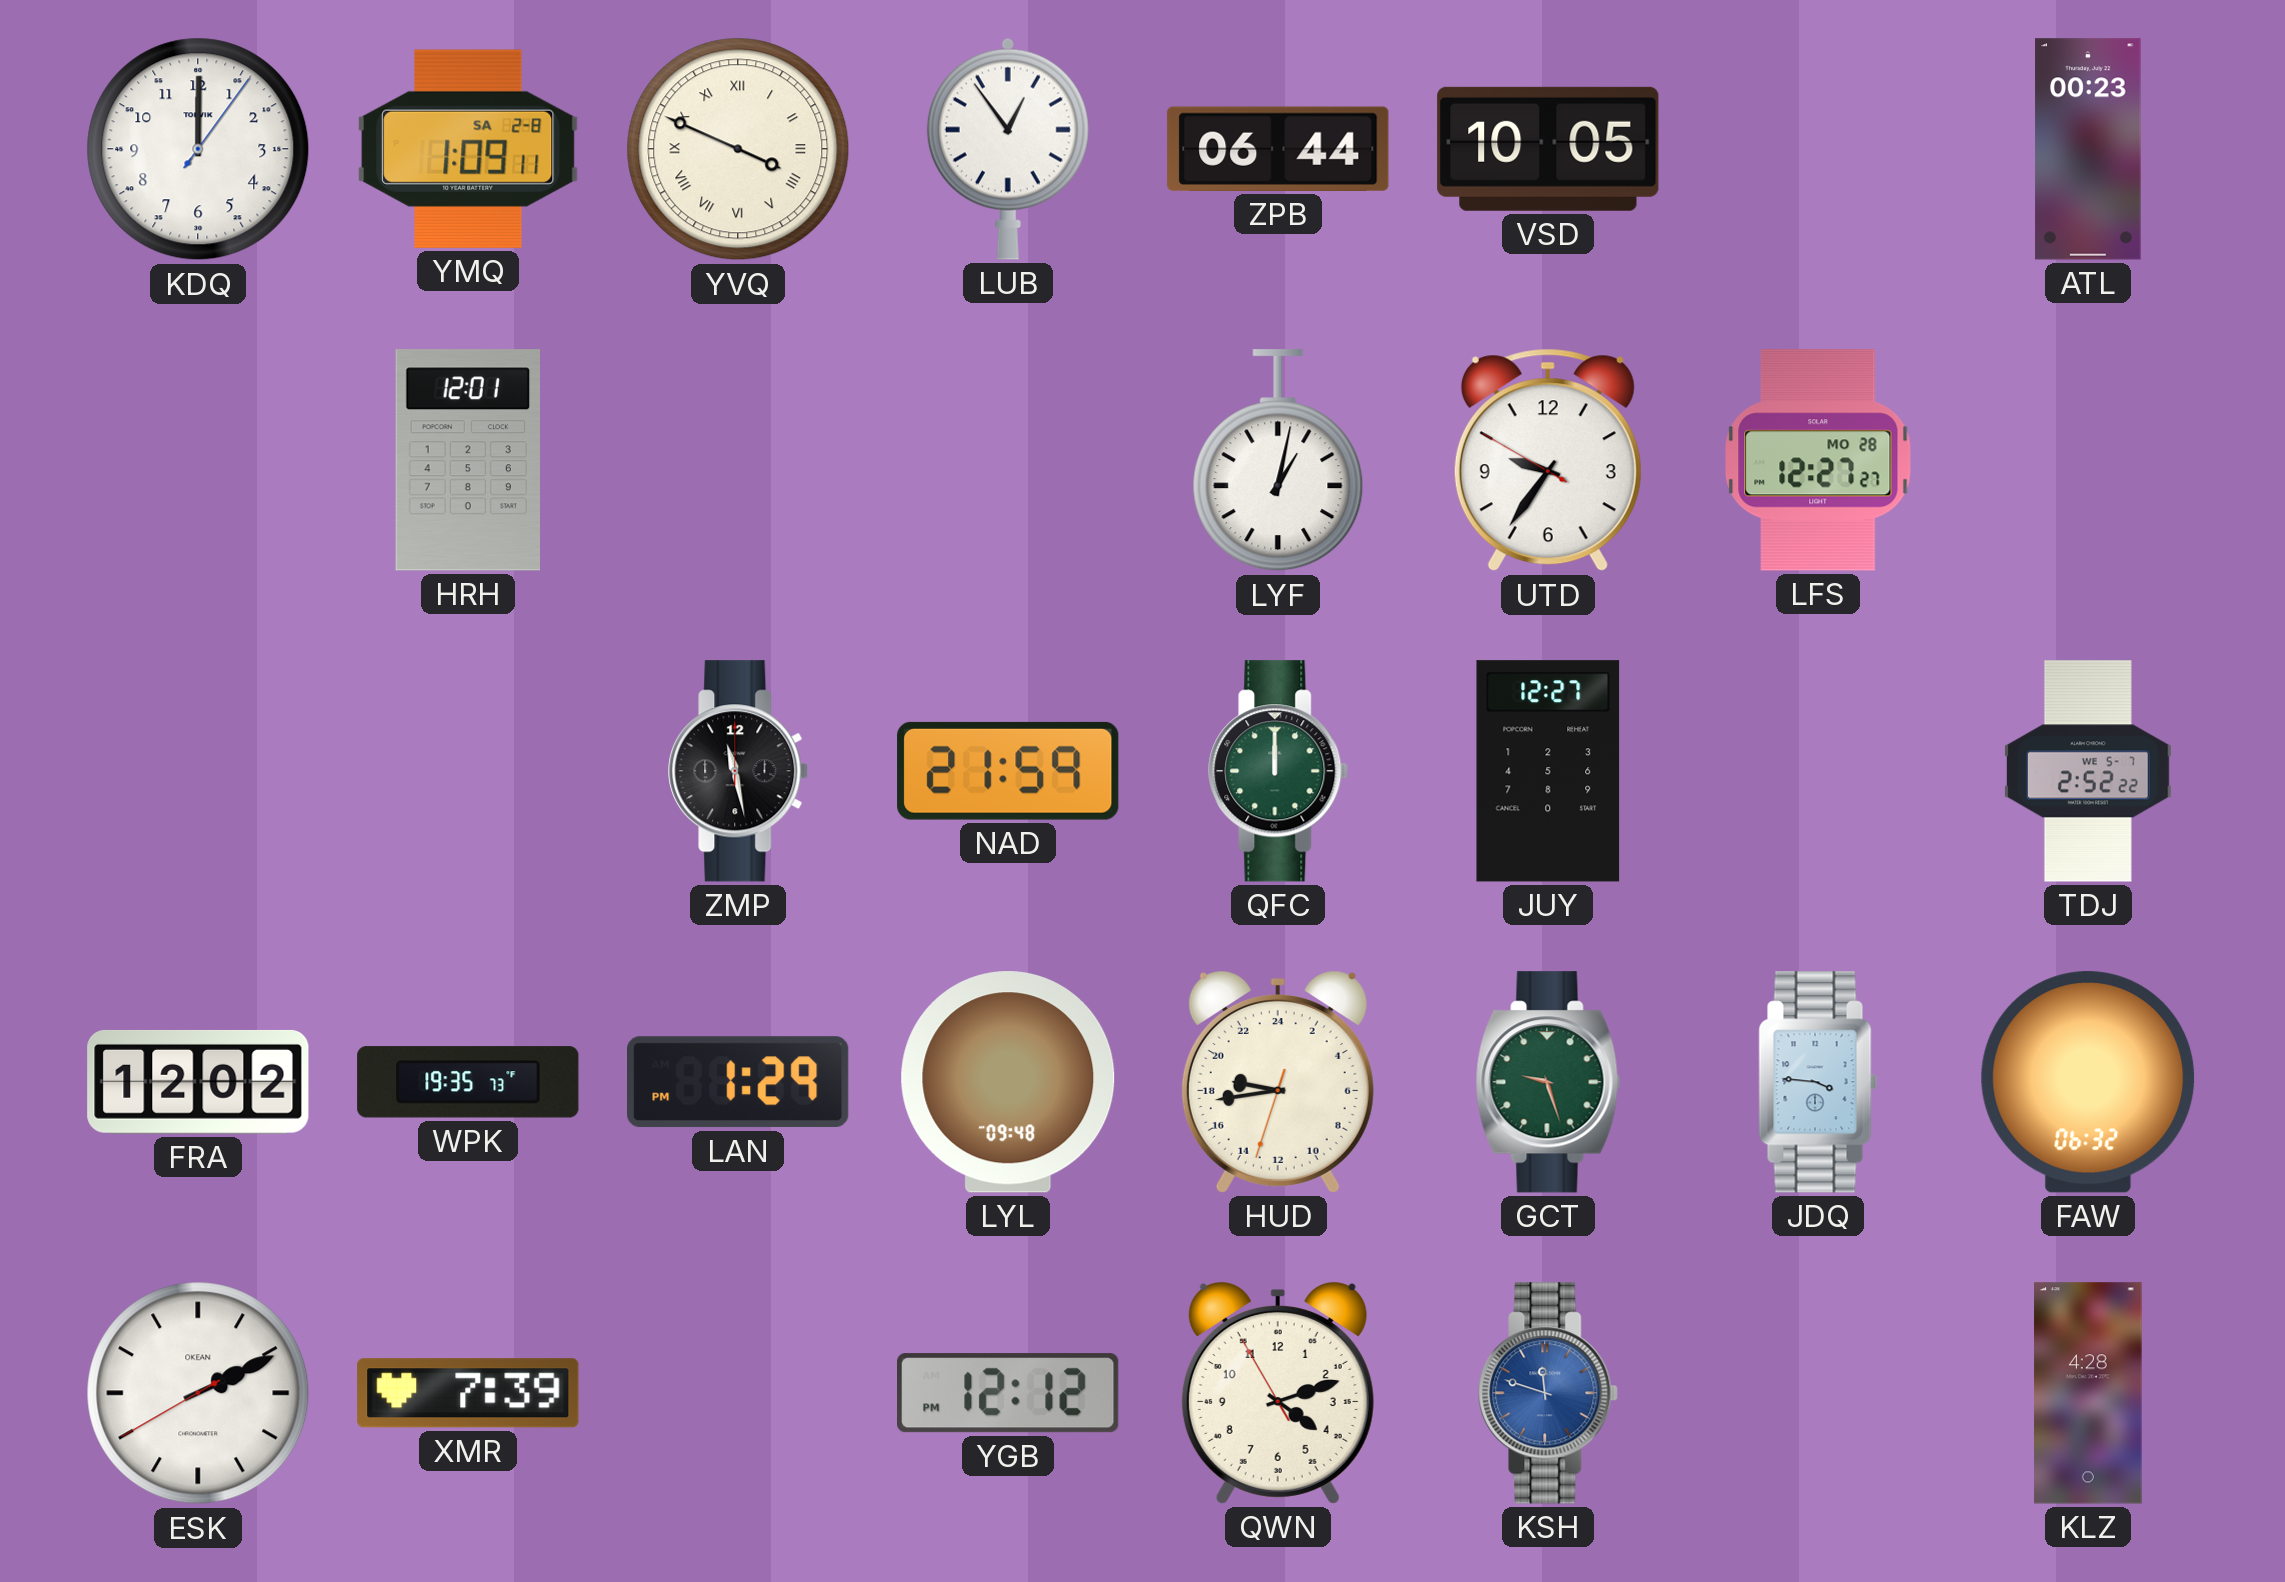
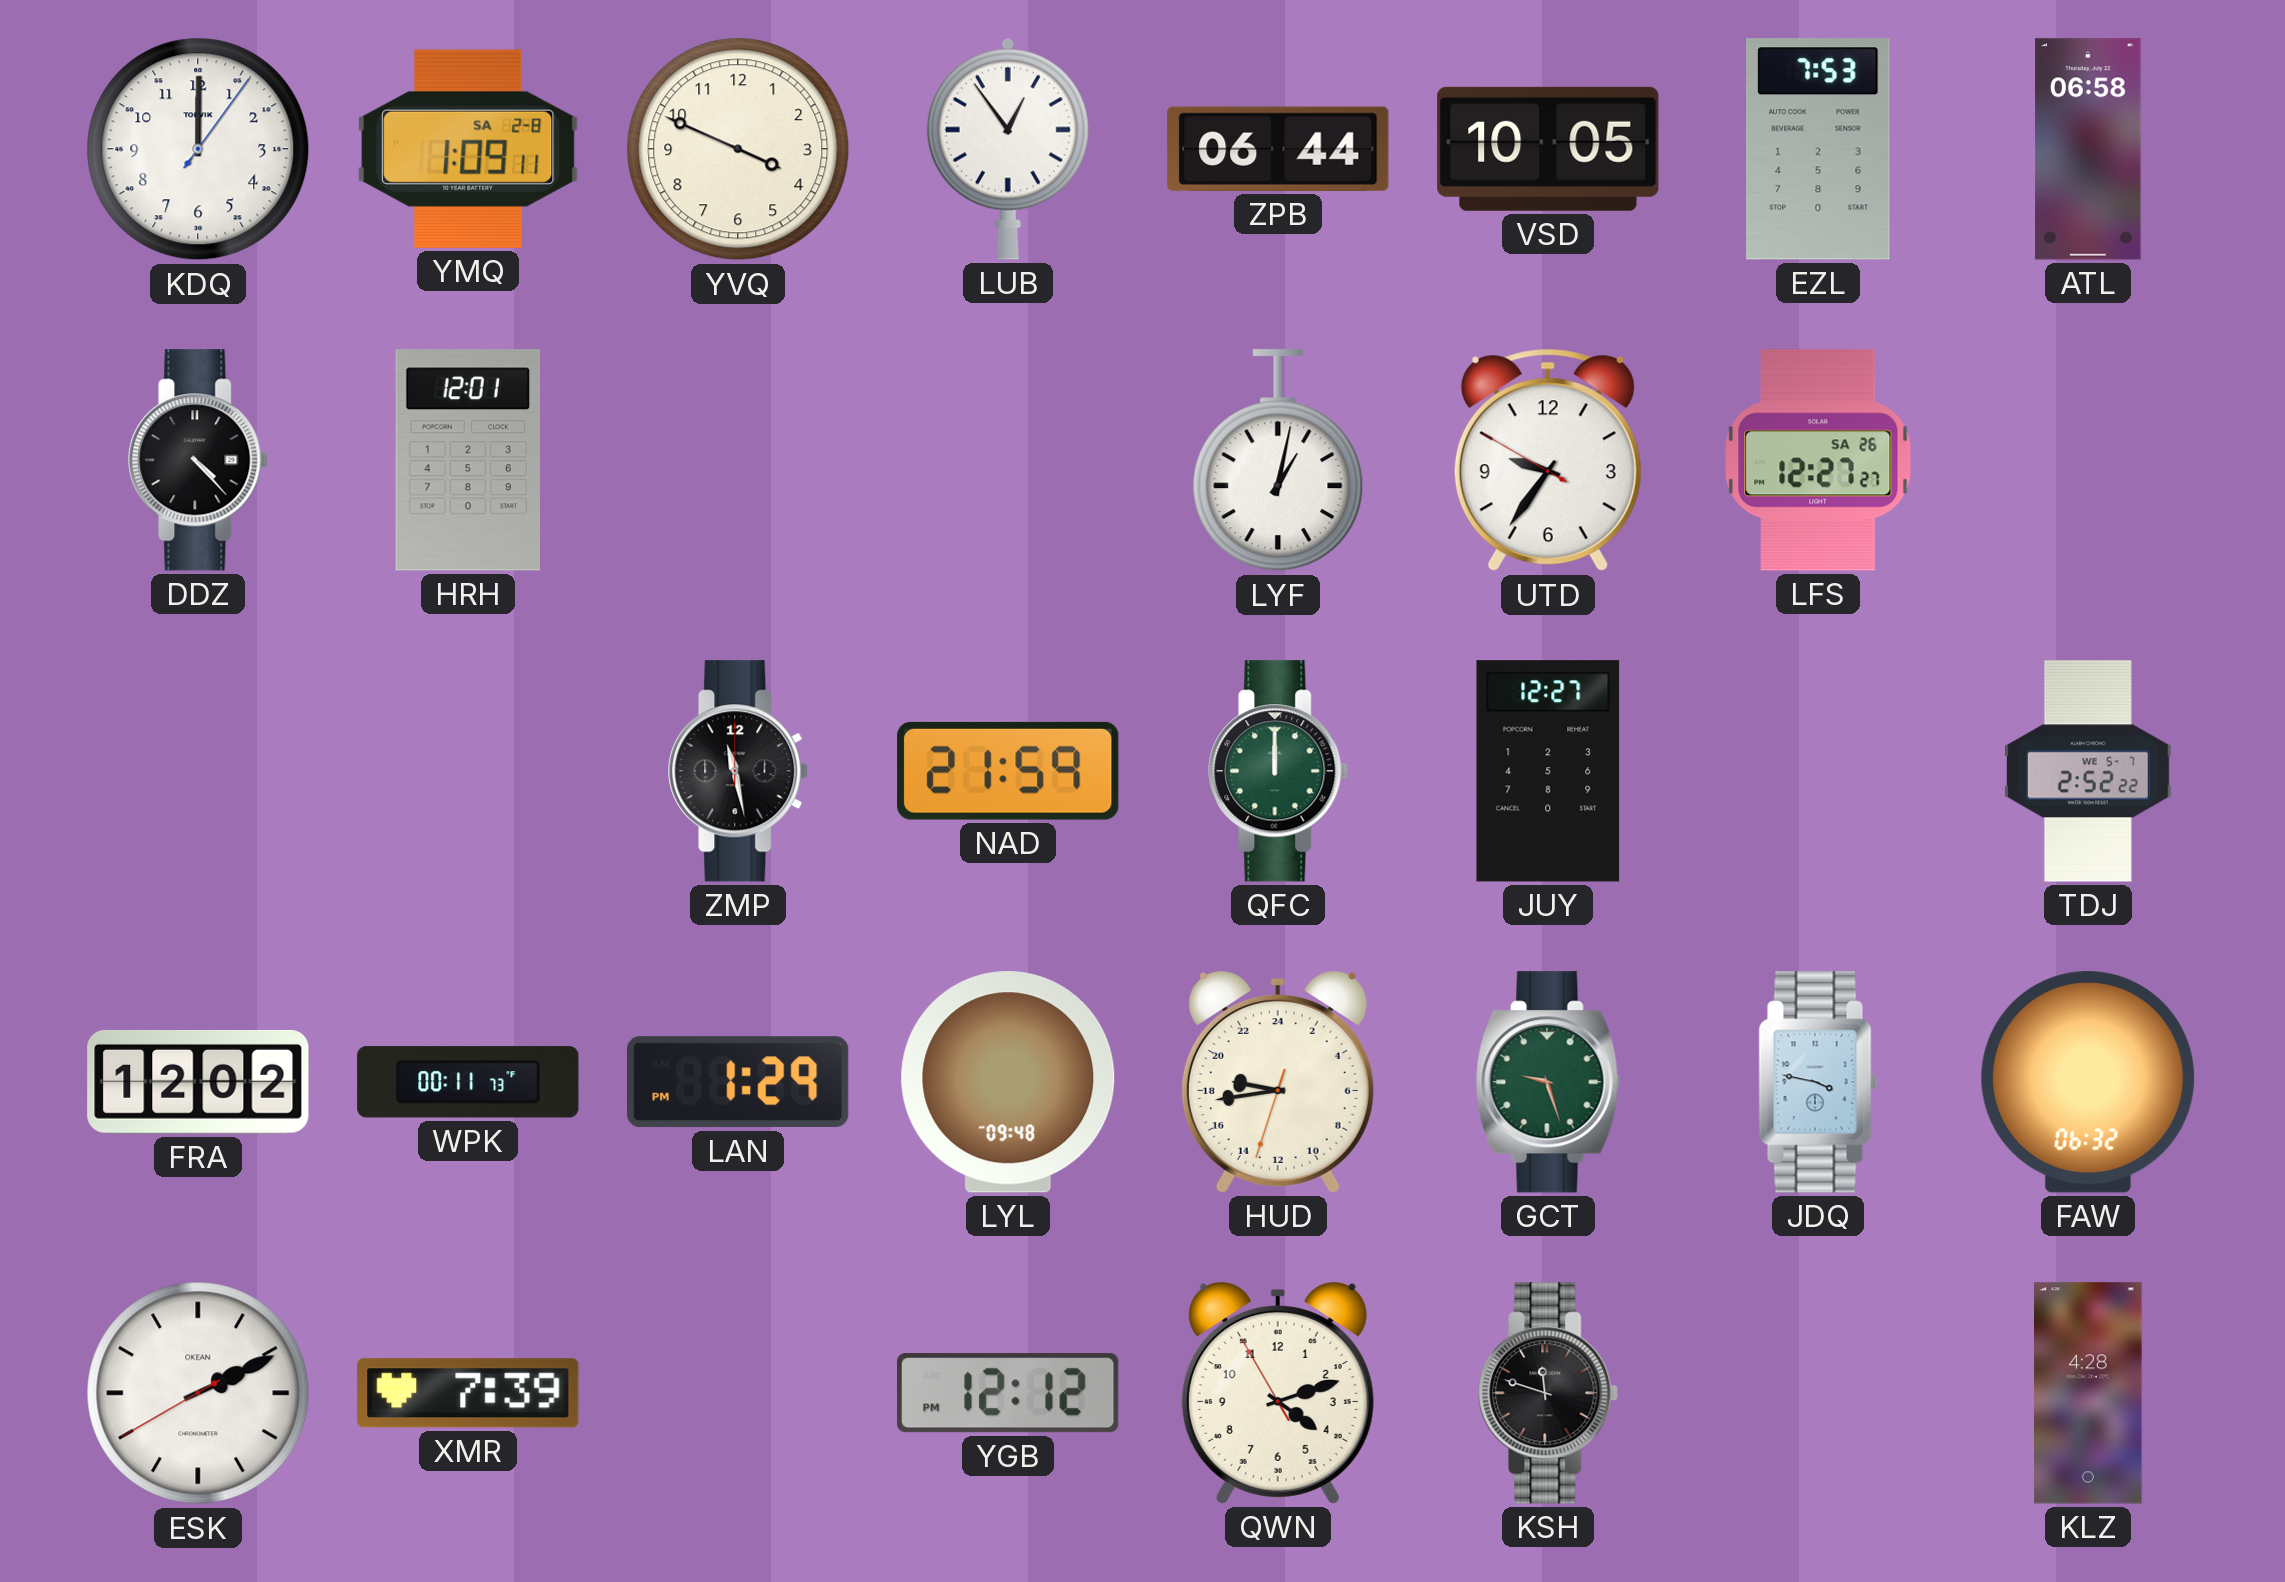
YVQ numerals: Roman -> Arabic (738, 149)
EZL: none -> 7:53 (1819, 149)
ATL: 00:23 -> 06:58 (2088, 149)
DDZ: none -> 4:23 (199, 460)
LFS date: MO 28 -> SA 26 (1818, 460)
WPK: 19:35 -> 00:11 (468, 1082)
JDQ: 3:46 -> 3:47 (1818, 1082)
KSH dial: blue -> black (1549, 1393)
